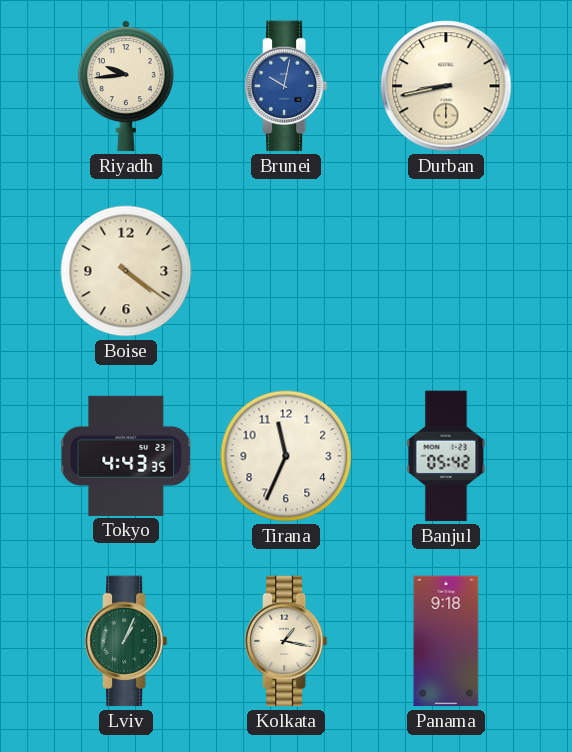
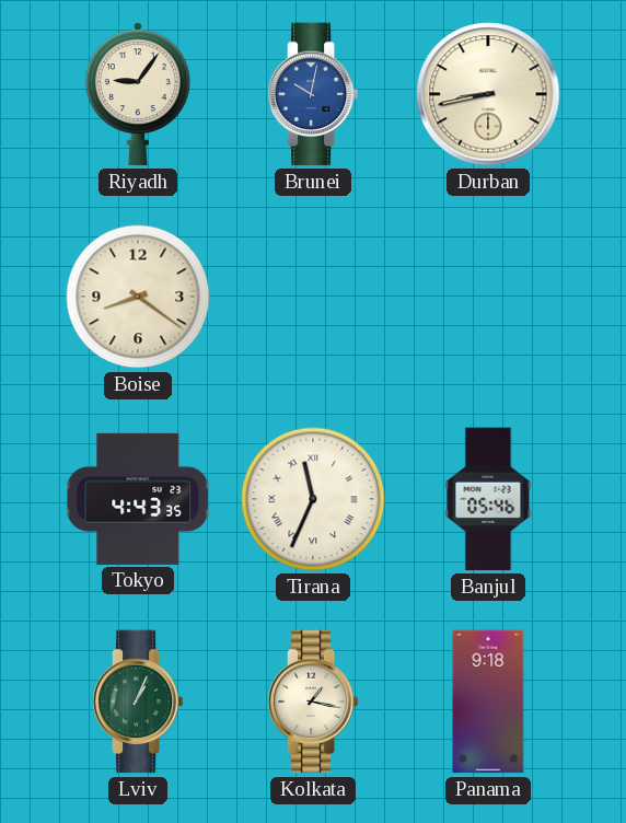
Riyadh: 9:44 -> 9:06 (138, 94)
Boise: 4:21 -> 8:21 (138, 297)
Tirana numerals: Arabic -> Roman (313, 499)
Banjul: 05:42 -> 05:46 (488, 499)
